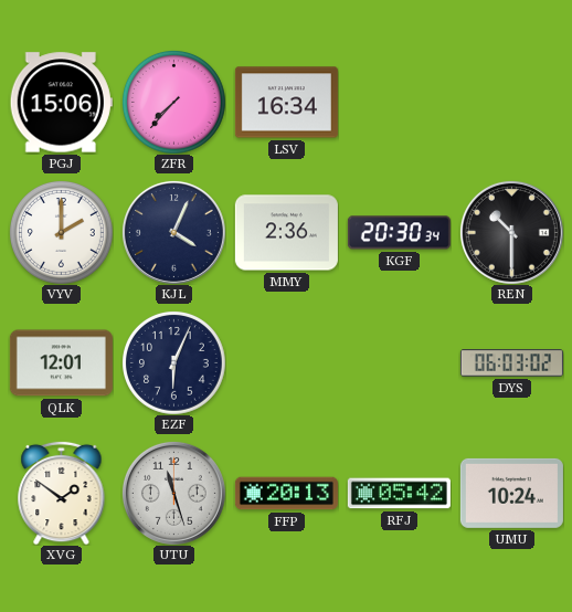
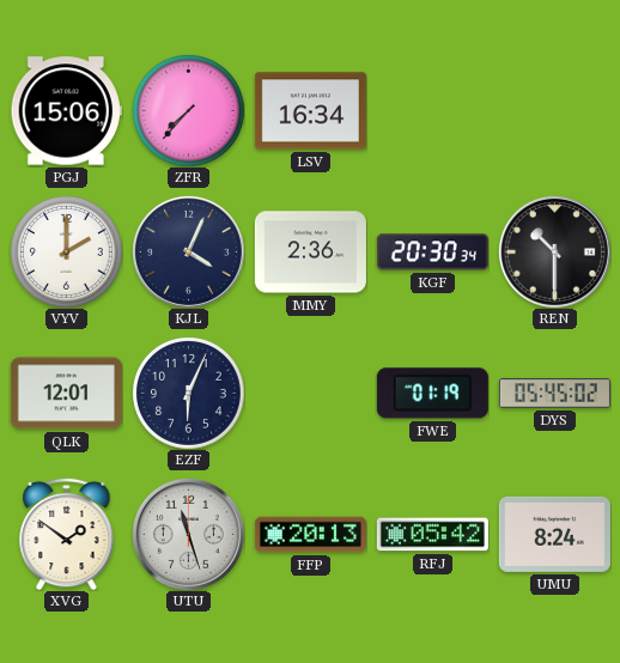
FWE: none -> 01:19 (432, 394)
DYS: 06:03 -> 05:45 (554, 394)
UMU: 10:24 -> 8:24 (554, 534)
